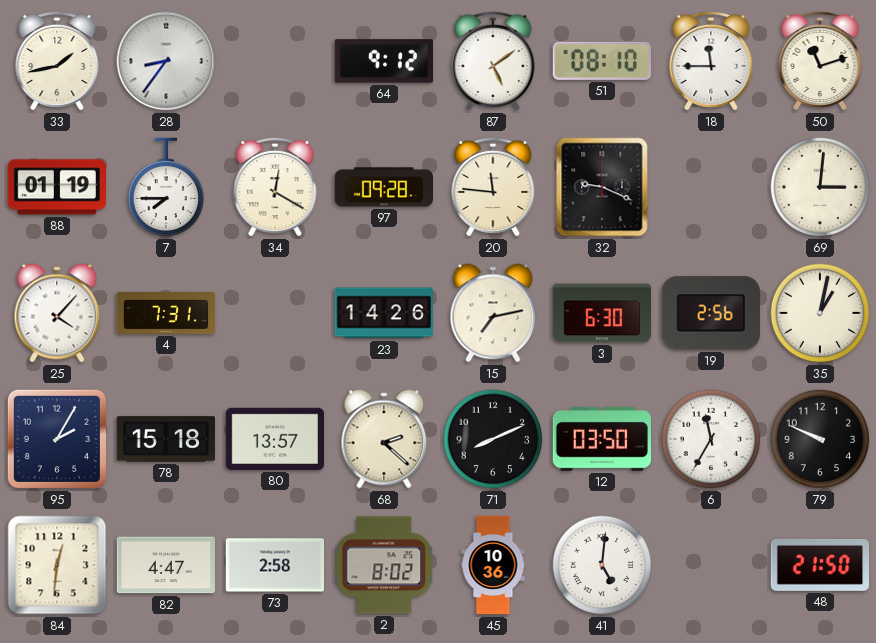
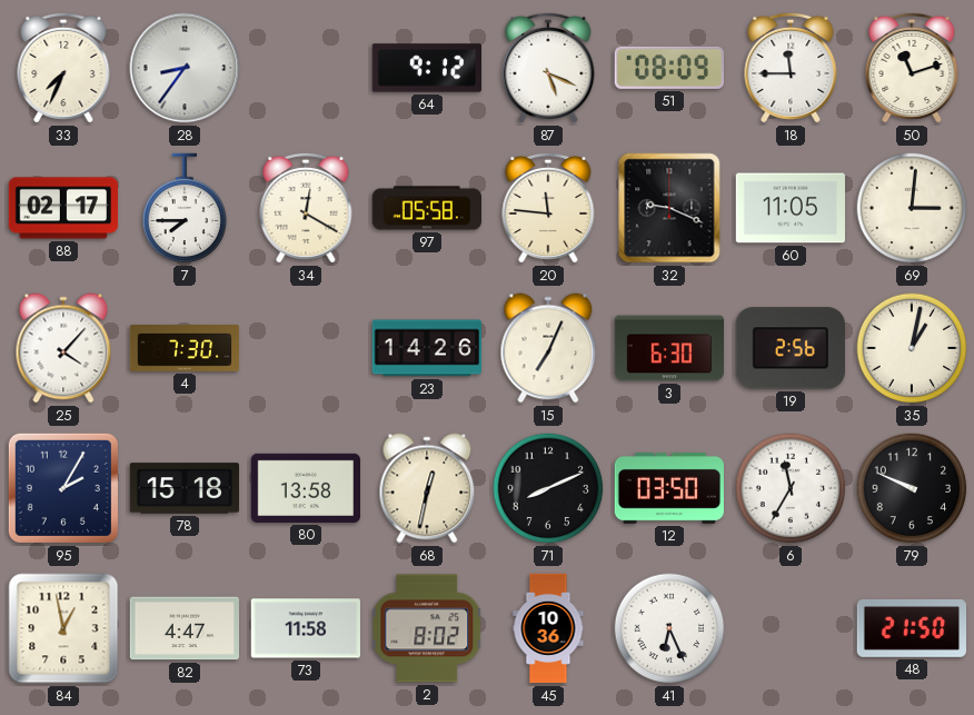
33: 1:43 -> 7:34 (63, 68)
87: 5:09 -> 5:19 (548, 68)
51: 08:10 -> 08:09 (669, 68)
88: 01:19 -> 02:17 (62, 208)
97: 09:28 -> 05:58 (427, 208)
60: none -> 11:05 (789, 208)
4: 7:31 -> 7:30 (185, 349)
15: 7:13 -> 7:04 (548, 348)
80: 13:57 -> 13:58 (305, 488)
68: 2:22 -> 12:32 (427, 488)
84: 12:31 -> 12:58 (63, 628)
73: 2:58 -> 11:58 (305, 628)
41: 5:01 -> 6:26 (669, 628)
